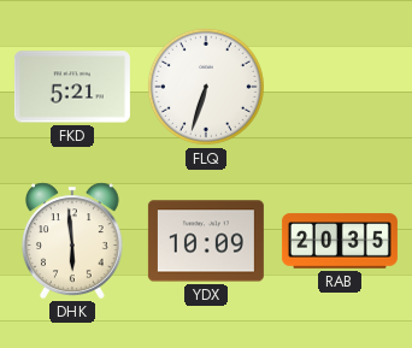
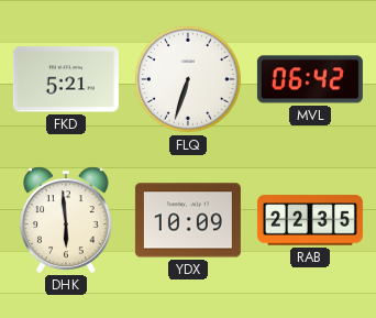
MVL: none -> 06:42 (310, 79)
RAB: 20:35 -> 22:35 (310, 220)
